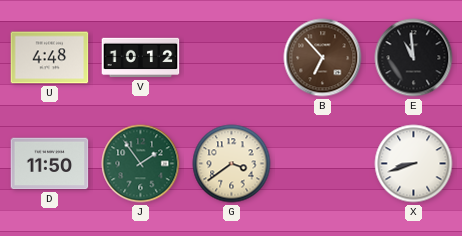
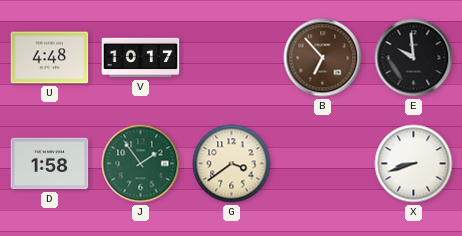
V: 10:12 -> 10:17 (141, 58)
E: 10:59 -> 9:59 (414, 58)
D: 11:50 -> 1:58 (50, 164)
